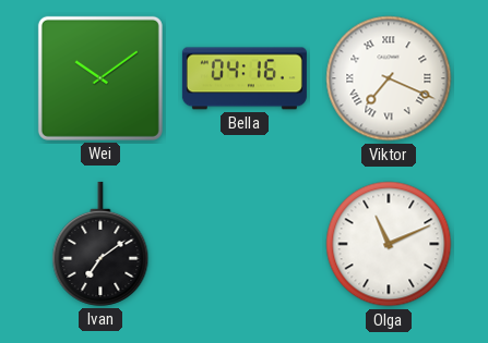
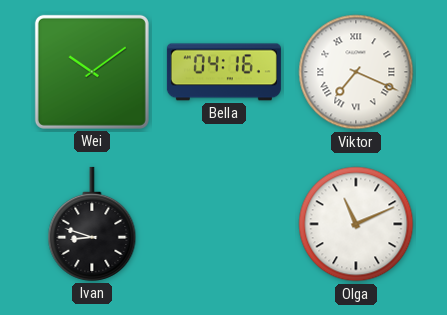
Ivan: 7:09 -> 8:48 (92, 224)
